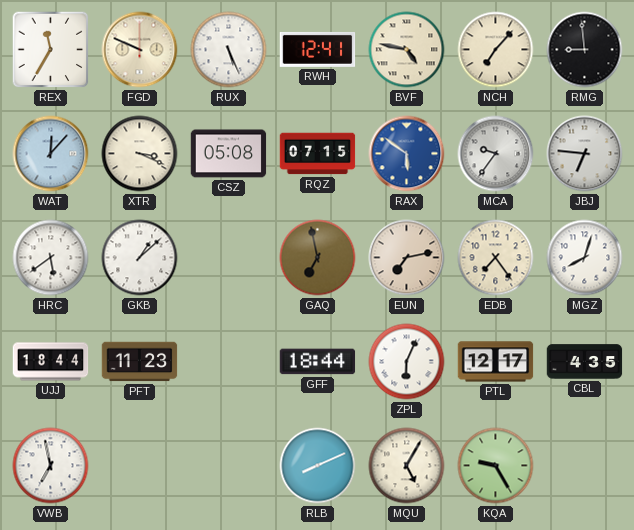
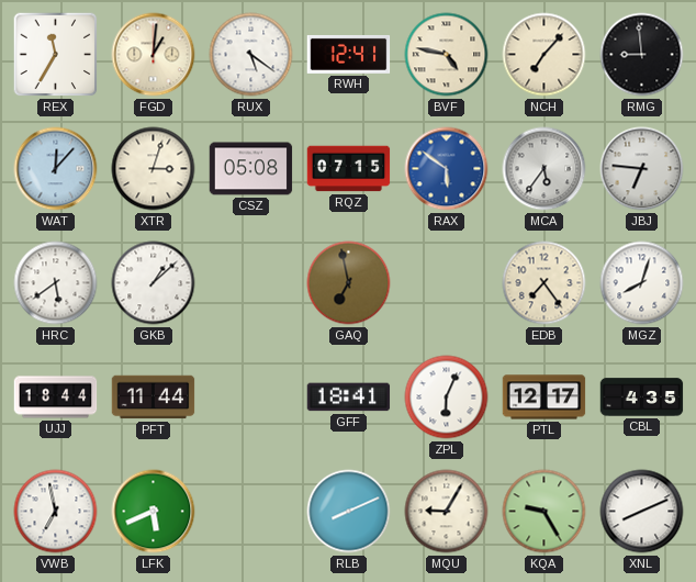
FGD: 9:49 -> 1:01 (154, 55)
RUX: 5:26 -> 5:21 (251, 55)
XTR: 3:19 -> 3:03 (154, 169)
MCA: 9:36 -> 5:36 (545, 169)
EUN: 7:13 -> none (407, 258)
PFT: 11:23 -> 11:44 (154, 398)
GFF: 18:44 -> 18:41 (349, 398)
LFK: none -> 5:41 (154, 512)
MQU: 5:05 -> 9:05 (447, 512)
XNL: none -> 8:11 (642, 512)
